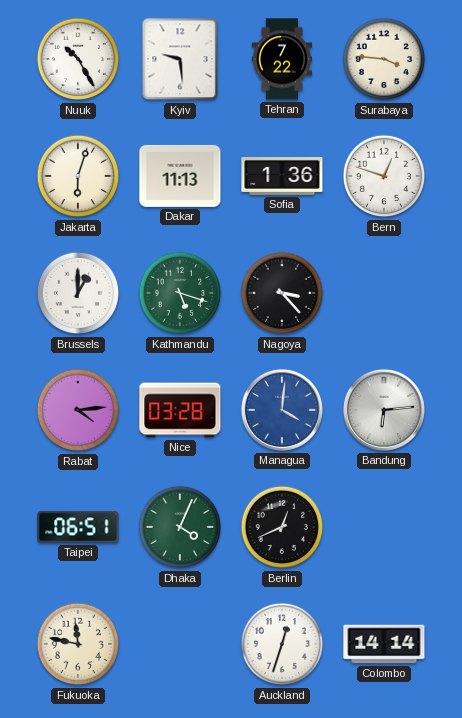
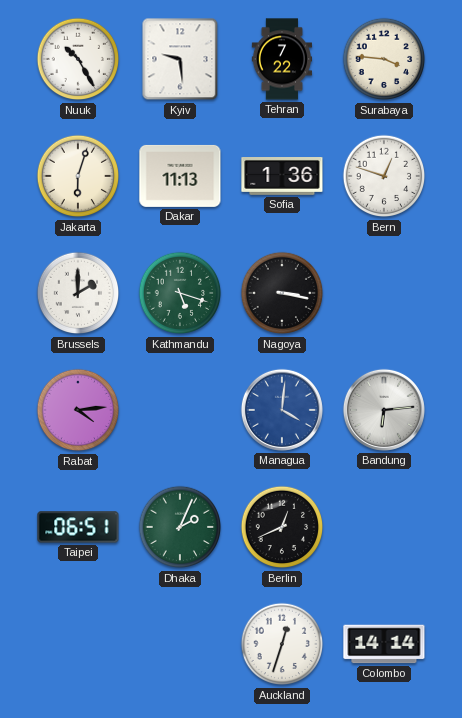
Brussels: 1:00 -> 2:00 (78, 293)
Nagoya: 3:23 -> 3:17 (282, 293)
Nice: 03:28 -> none (180, 410)
Dhaka: 4:04 -> 2:04 (180, 527)
Fukuoka: 11:47 -> none (78, 644)
